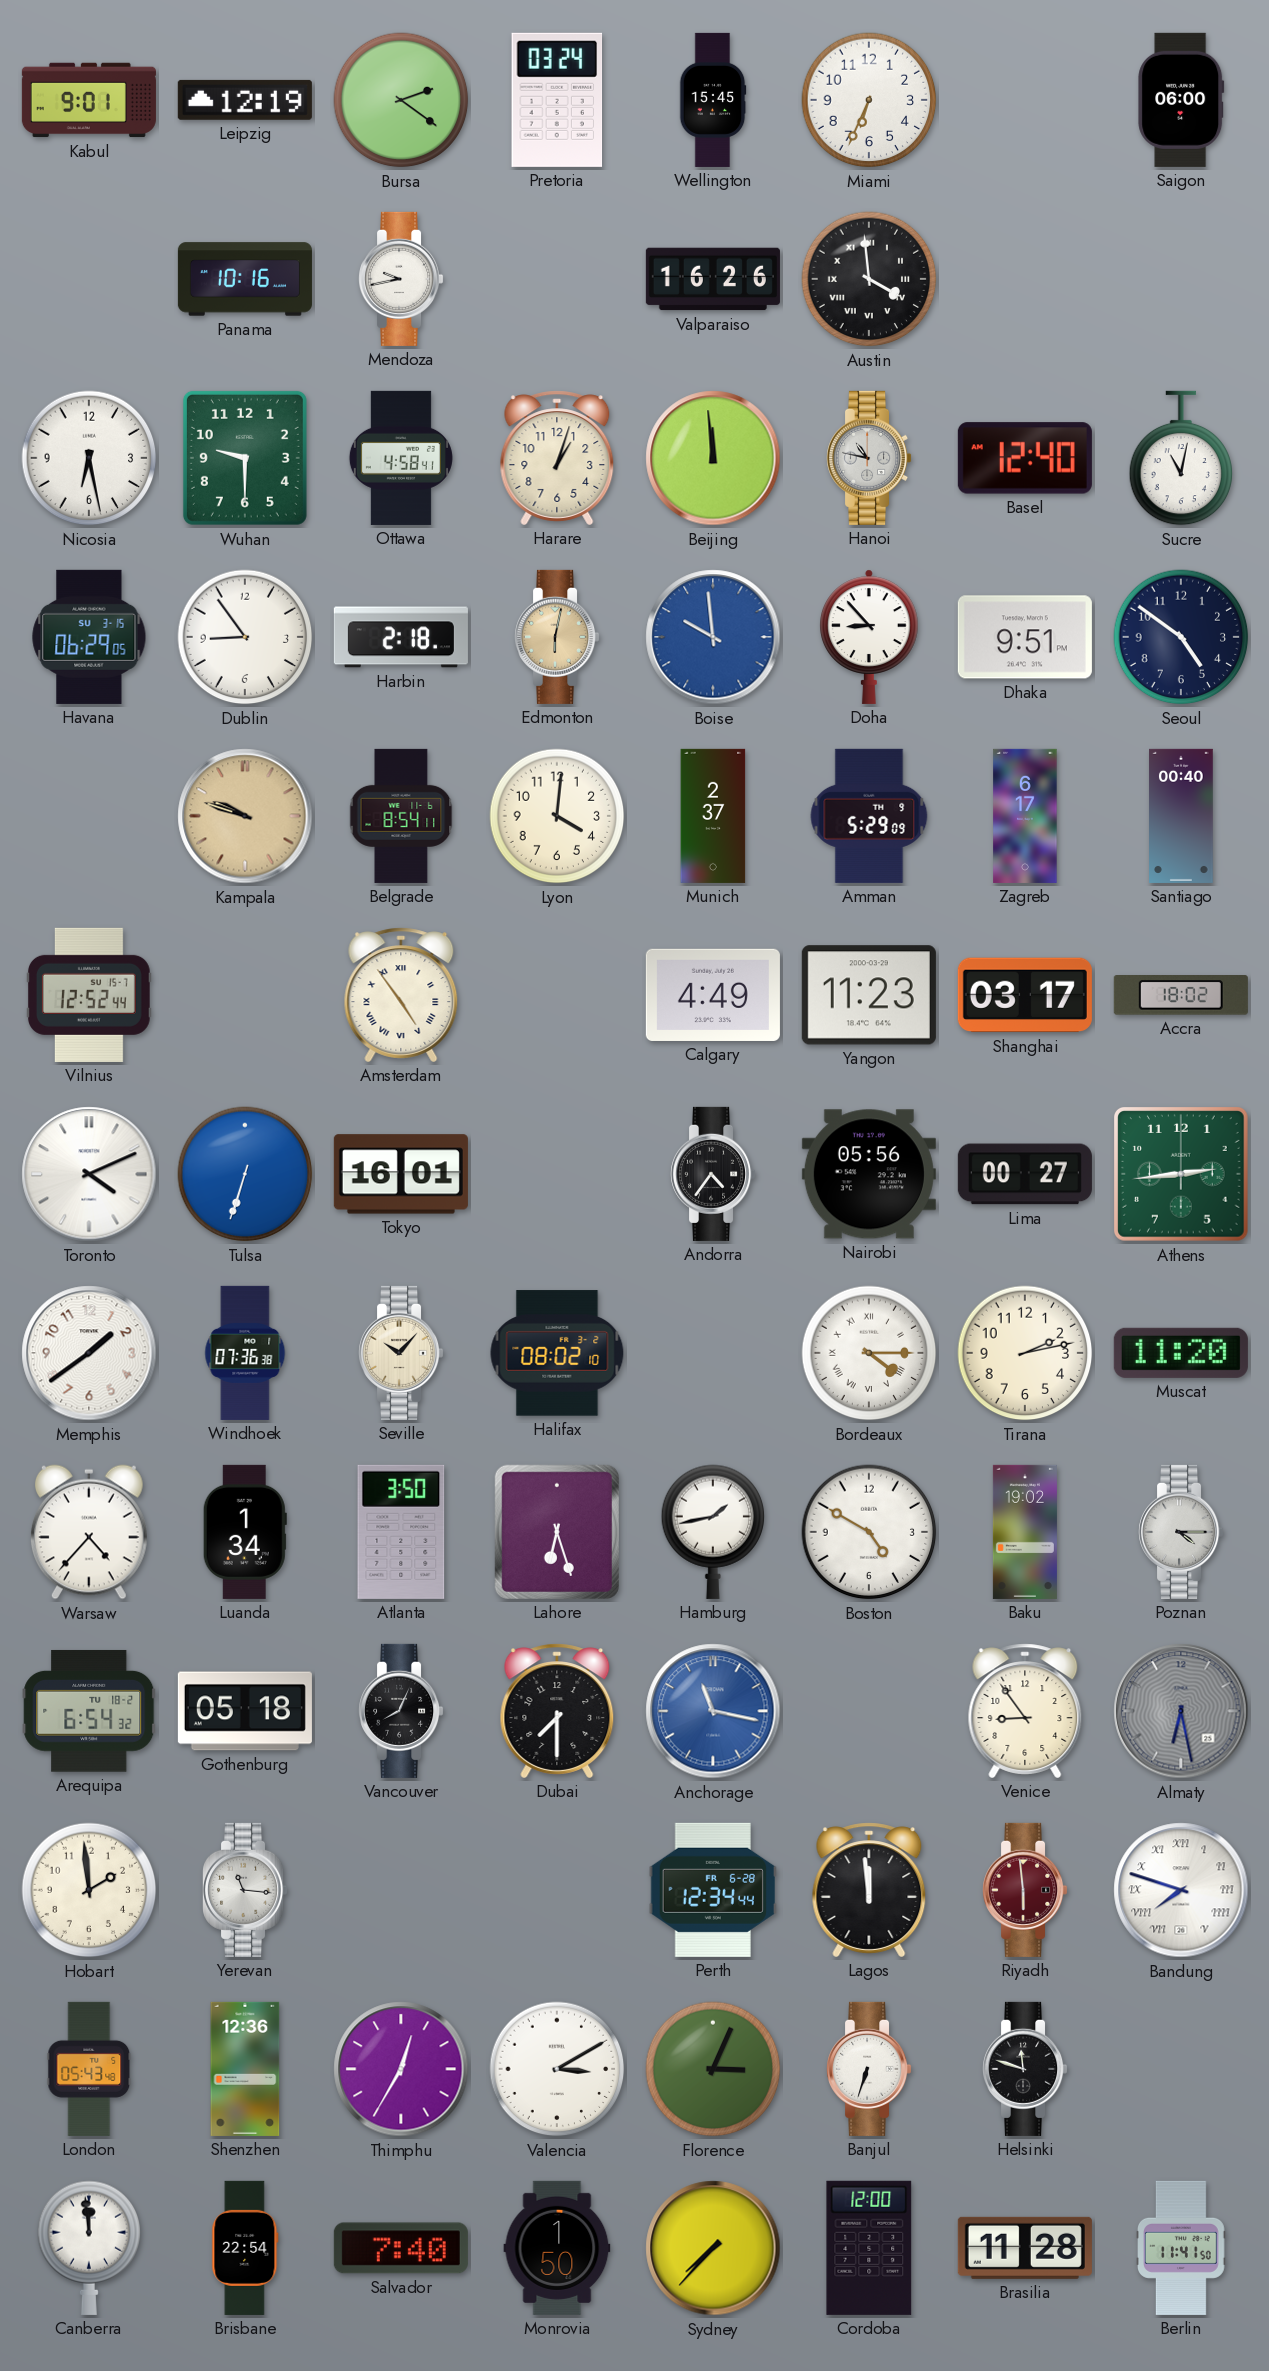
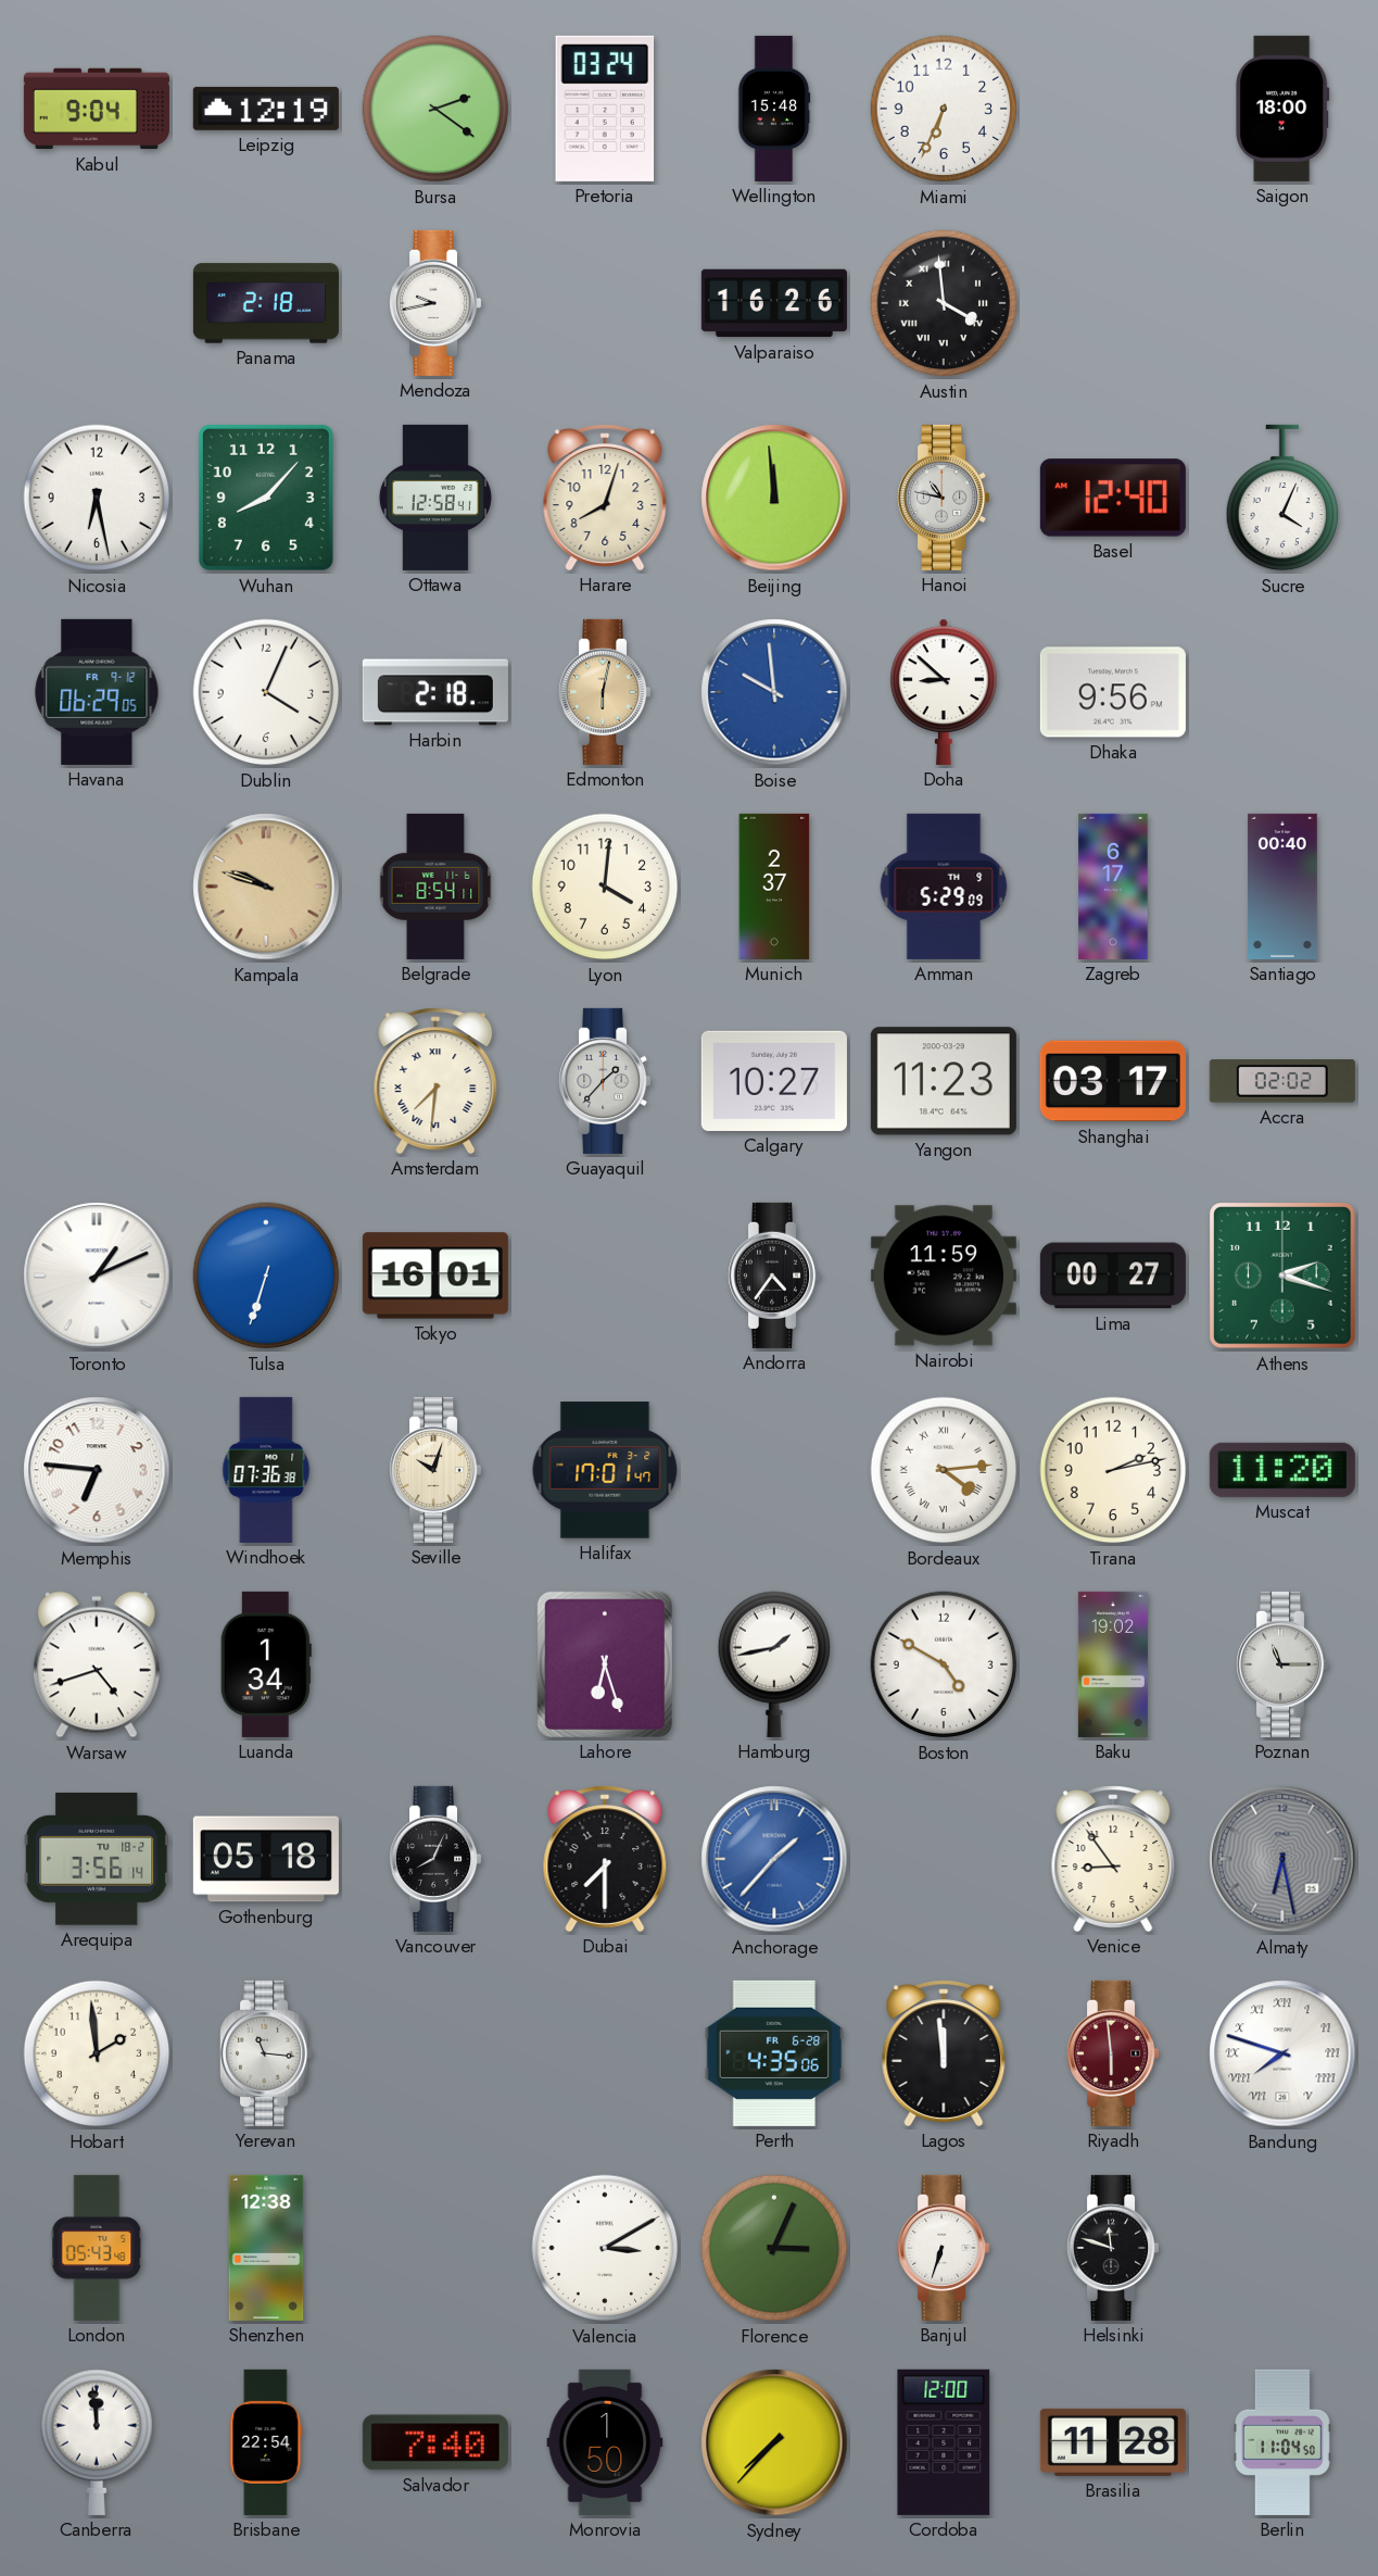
Kabul: 9:01 -> 9:04 (97, 109)
Wellington: 15:45 -> 15:48 (774, 109)
Saigon: 06:00 -> 18:00 (1282, 109)
Panama: 10:16 -> 2:18 (266, 303)
Wuhan: 9:30 -> 8:07 (266, 498)
Ottawa: 4:58 -> 12:58 (435, 498)
Harare: 1:03 -> 8:03 (605, 498)
Sucre: 11:02 -> 4:04 (1282, 498)
Havana date: SU 3-15 -> FR 9-12 (97, 692)
Dublin: 8:54 -> 4:04 (266, 692)
Doha: 8:53 -> 8:52 (945, 692)
Dhaka: 9:51 -> 9:56 (1113, 692)
Seoul: 4:51 -> none (1181, 637)
Vilnius: 12:52 -> none (89, 995)
Amsterdam: 4:54 -> 7:31 (435, 1081)
Guayaquil: none -> 1:37 (606, 1081)
Calgary: 4:49 -> 10:27 (774, 1081)
Accra: 18:02 -> 02:02 (1282, 1081)
Toronto: 4:11 -> 1:11 (97, 1276)
Nairobi: 05:56 -> 11:59 (944, 1276)
Athens: 2:44 -> 2:18 (1284, 1277)
Memphis: 1:39 -> 6:46 (97, 1470)
Seville: 10:07 -> 10:03 (437, 1470)
Halifax: 08:02 -> 17:01 (605, 1470)
Bordeaux: 4:15 -> 4:14 (944, 1470)
Warsaw: 4:37 -> 4:42 (97, 1664)
Atlanta: 3:50 -> none (401, 1532)
Poznan: 4:15 -> 11:15 (1284, 1664)
Arequipa: 6:54 -> 3:56 (97, 1859)
Anchorage: 11:17 -> 1:37 (774, 1859)
Perth: 12:34 -> 4:35 (773, 2053)
Shenzhen: 12:36 -> 12:38 (266, 2248)
Thimphu: 12:35 -> none (401, 2069)
Berlin: 11:41 -> 11:04 (1284, 2442)
